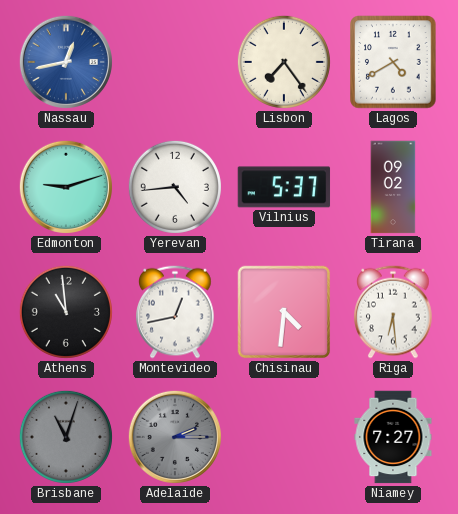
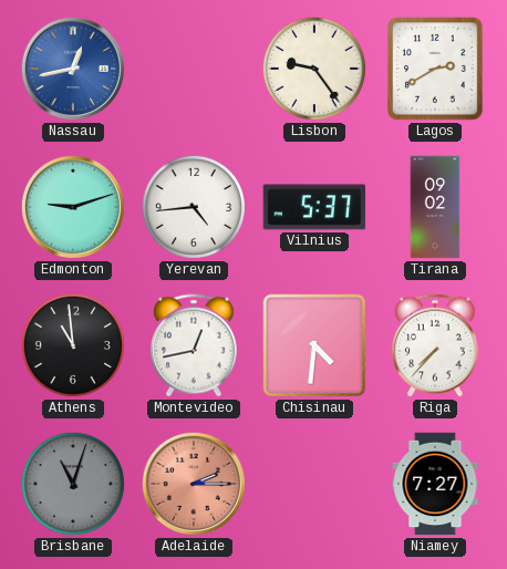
Lisbon: 7:24 -> 9:24 (314, 69)
Lagos: 4:40 -> 2:40 (435, 69)
Riga: 6:29 -> 7:37 (435, 345)
Adelaide dial: grey -> salmon (194, 484)
